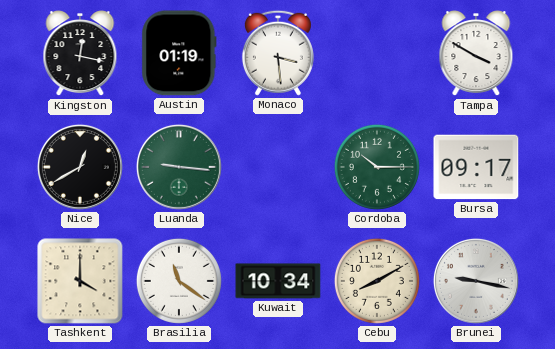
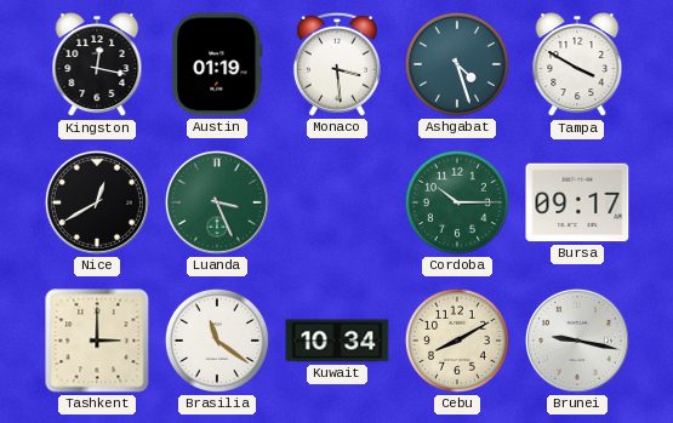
Ashgabat: none -> 4:27 (457, 64)
Luanda: 9:16 -> 3:26 (217, 202)
Tashkent: 4:00 -> 3:00 (97, 341)
